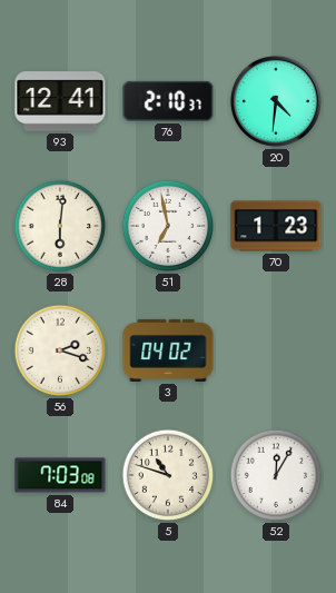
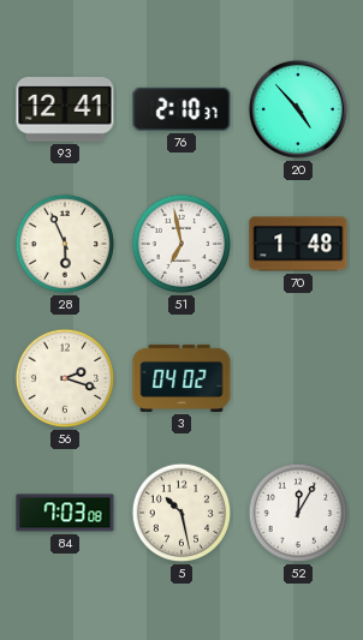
20: 4:31 -> 4:53 (298, 109)
28: 6:01 -> 5:56 (65, 244)
70: 1:23 -> 1:48 (298, 244)
5: 10:48 -> 10:28 (181, 513)
